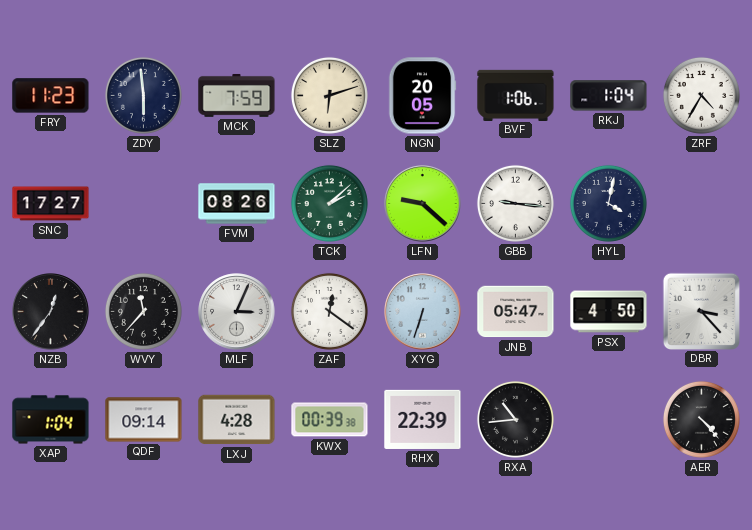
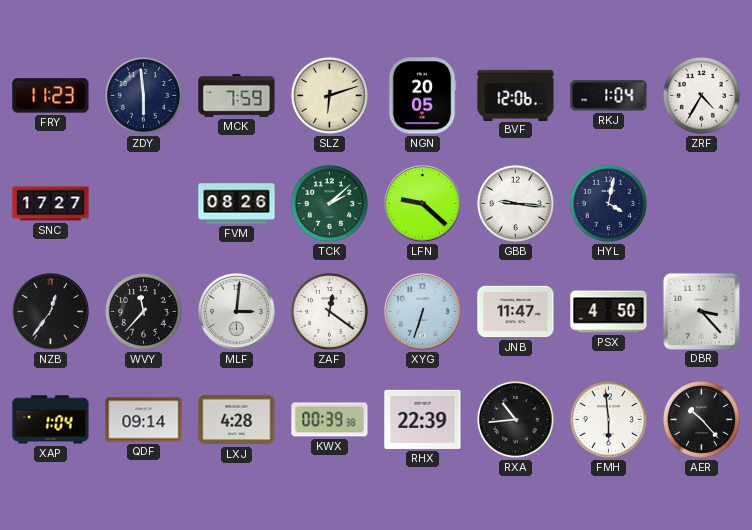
BVF: 1:06 -> 12:06 (516, 95)
MLF: 3:04 -> 3:01 (237, 312)
JNB: 05:47 -> 11:47 (516, 312)
FMH: none -> 5:59 (608, 419)
AER: 4:23 -> 10:23 (701, 419)
